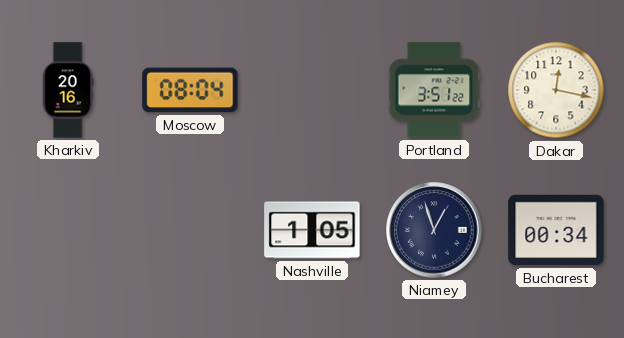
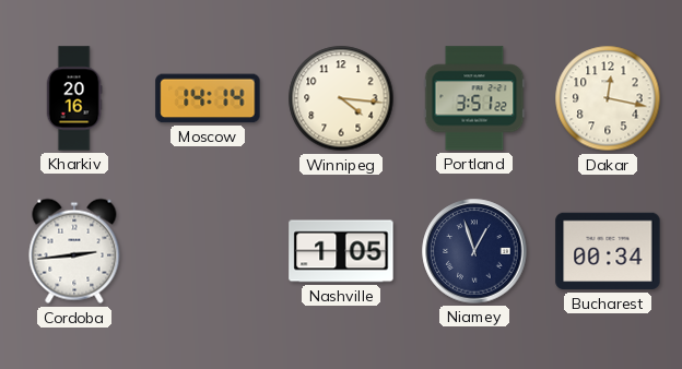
Moscow: 08:04 -> 14:14 (208, 98)
Winnipeg: none -> 4:16 (341, 98)
Cordoba: none -> 2:44 (74, 251)
